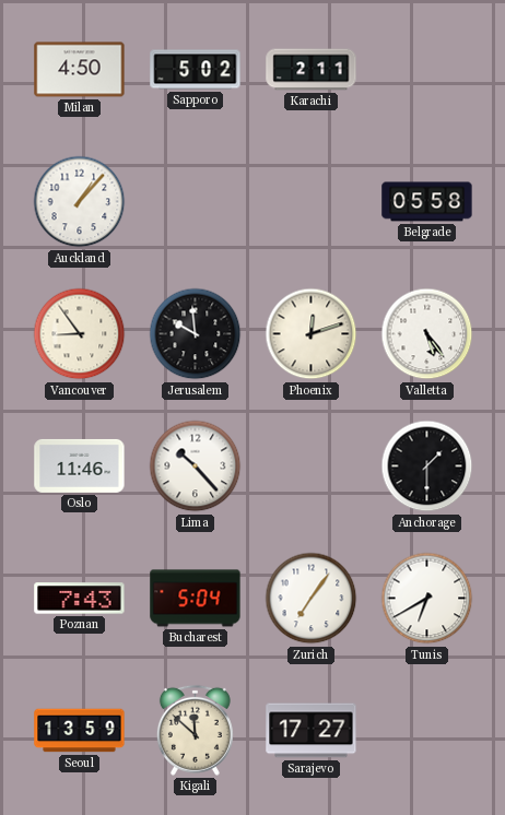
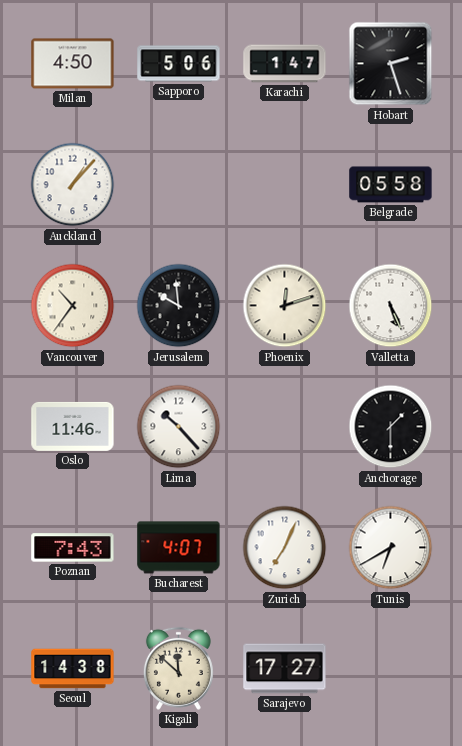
Sapporo: 5:02 -> 5:06 (179, 64)
Karachi: 2:11 -> 1:47 (285, 64)
Hobart: none -> 2:27 (391, 64)
Vancouver: 8:54 -> 10:36 (73, 306)
Valletta: 5:24 -> 5:26 (391, 306)
Bucharest: 5:04 -> 4:07 (179, 548)
Zurich: 7:06 -> 7:04 (285, 548)
Seoul: 13:59 -> 14:38 (73, 669)
